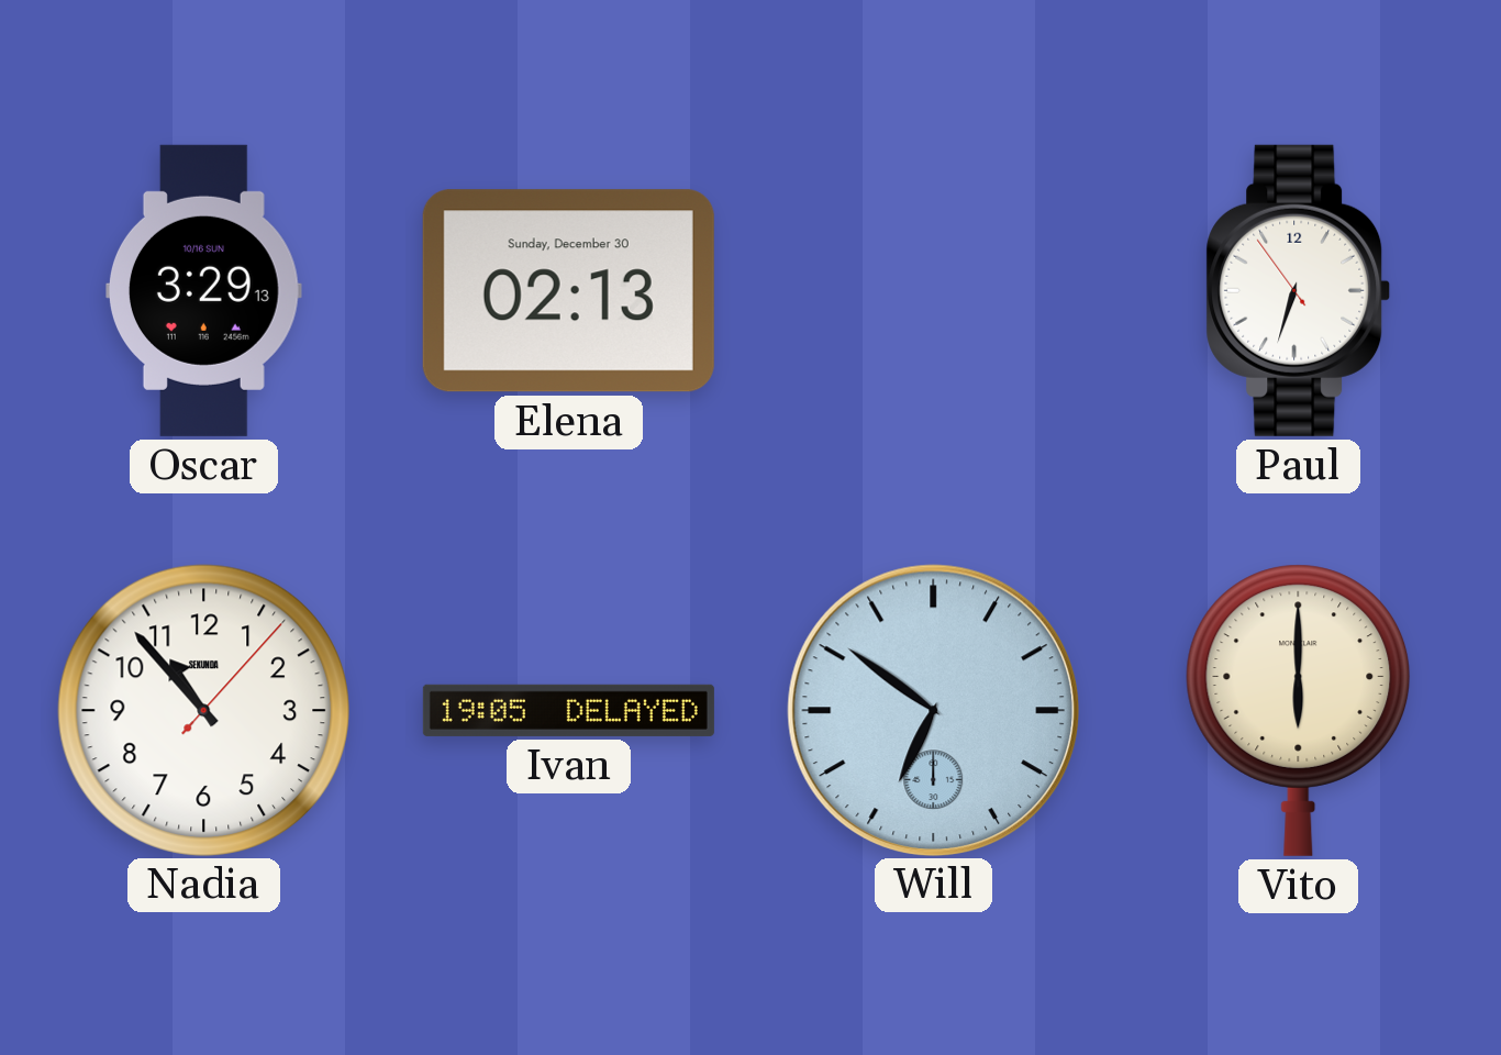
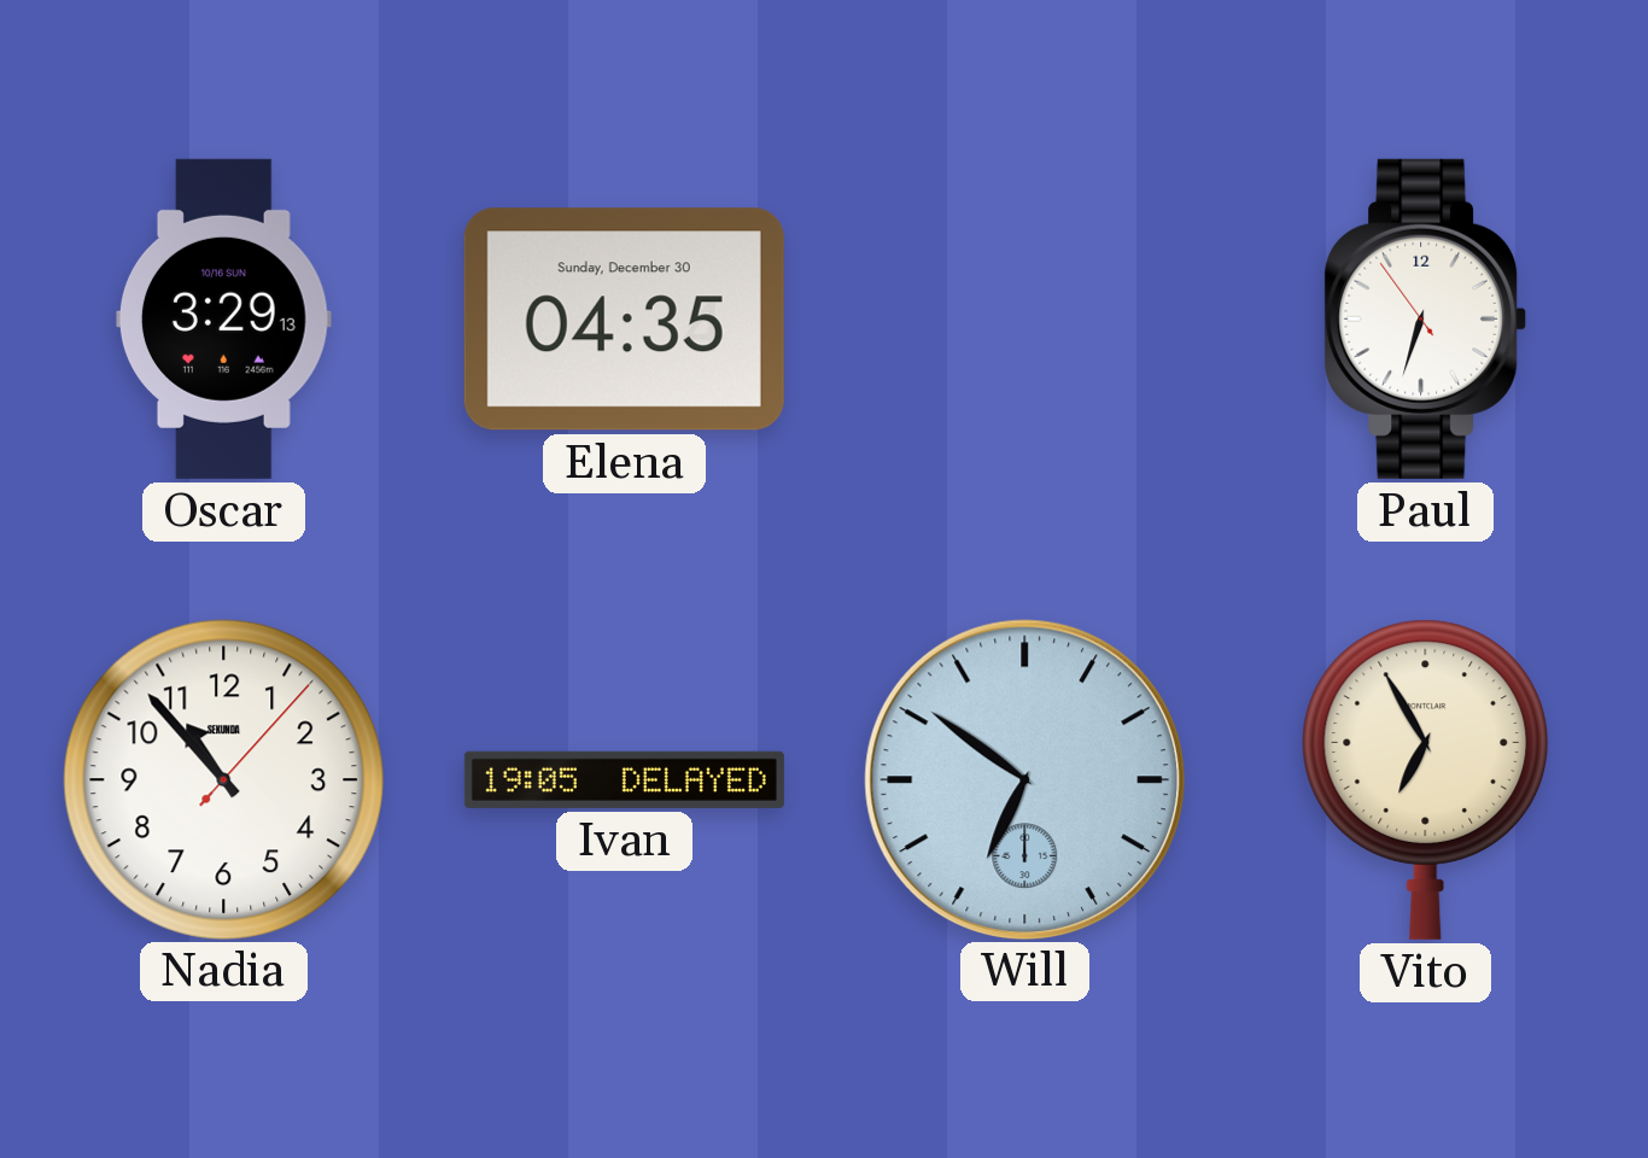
Elena: 02:13 -> 04:35 (624, 320)
Vito: 6:00 -> 6:55 (1426, 779)
